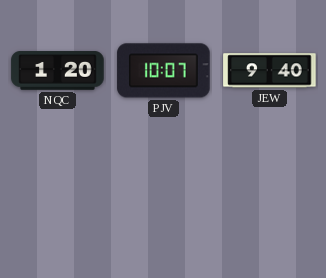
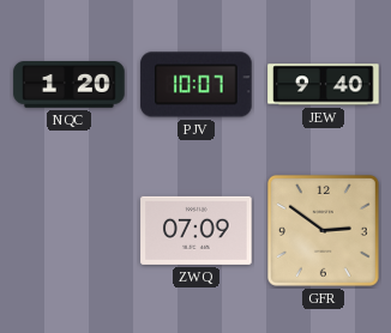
ZWQ: none -> 07:09 (197, 230)
GFR: none -> 2:51 (323, 230)
